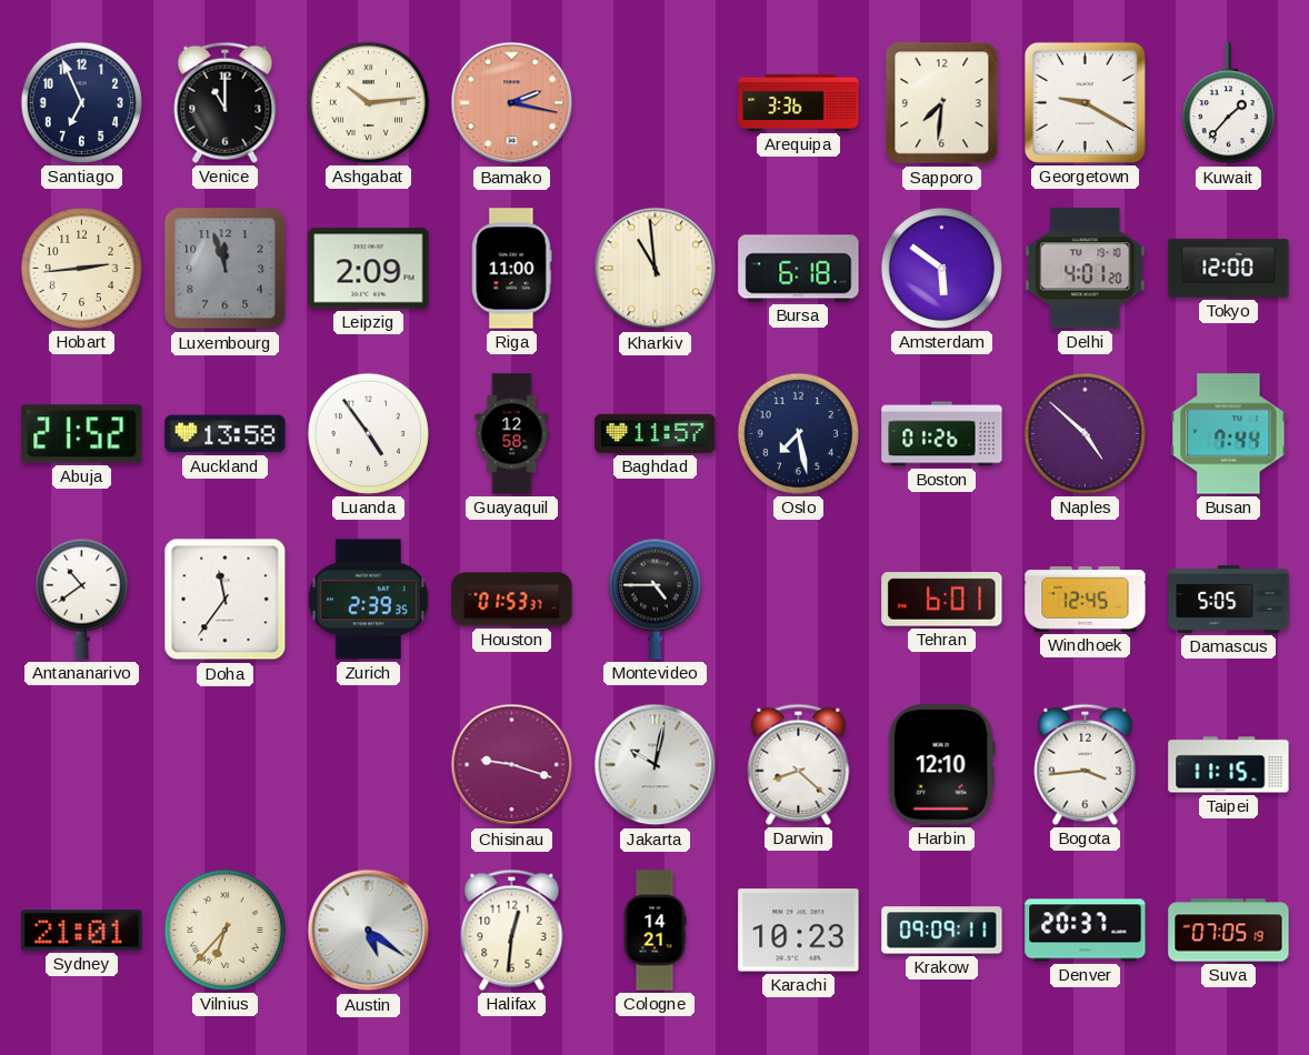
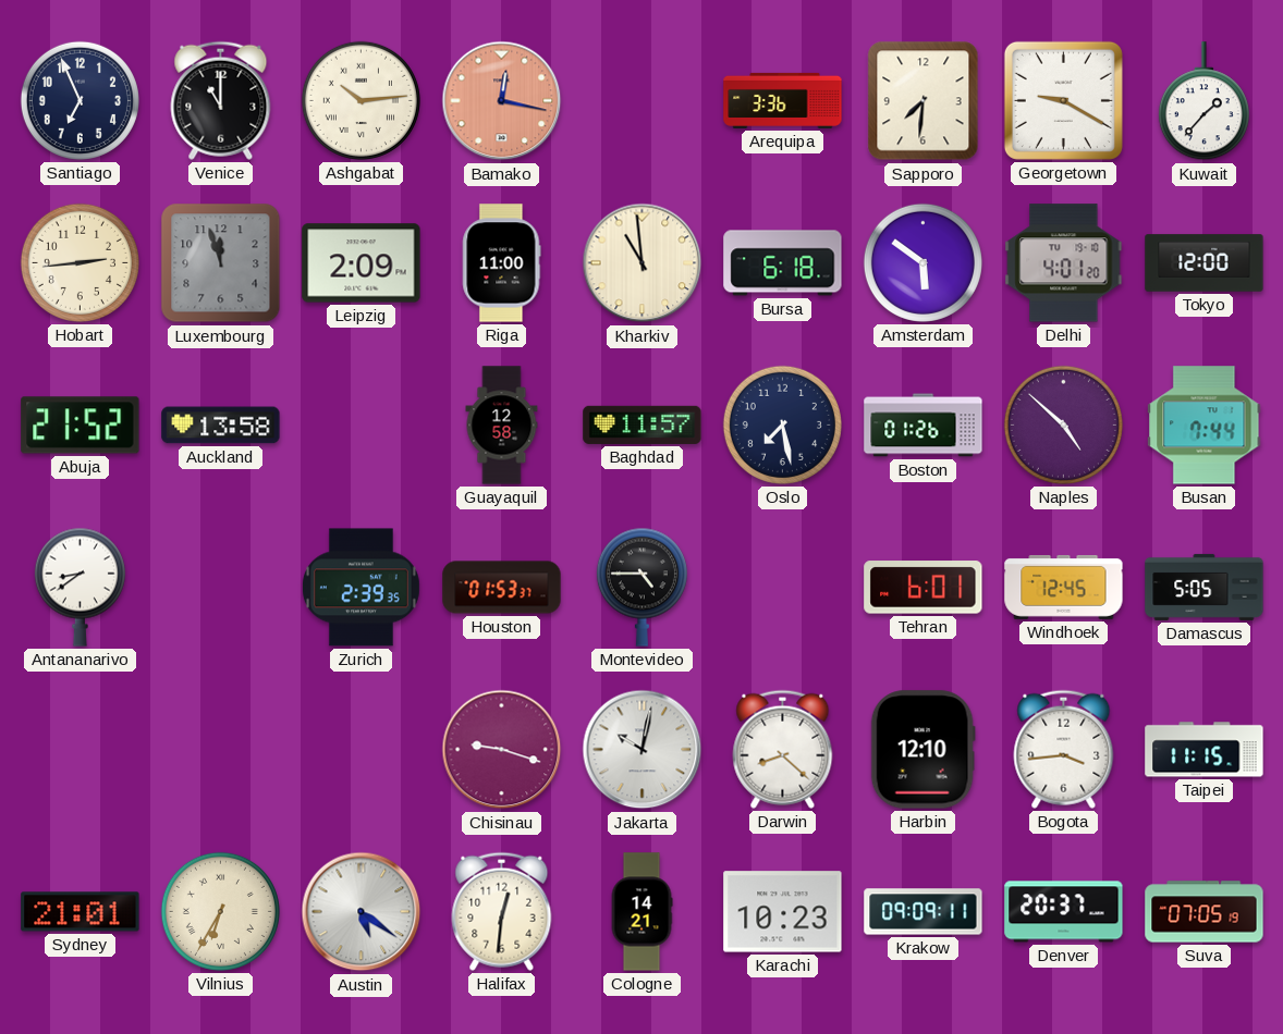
Bamako: 2:17 -> 12:17 (502, 101)
Luanda: 4:54 -> none (368, 433)
Antananarivo: 10:39 -> 8:39 (80, 587)
Doha: 11:36 -> none (226, 600)
Vilnius: 6:37 -> 6:35 (220, 911)
